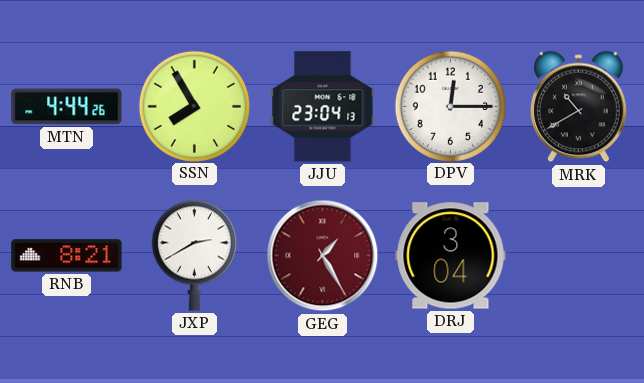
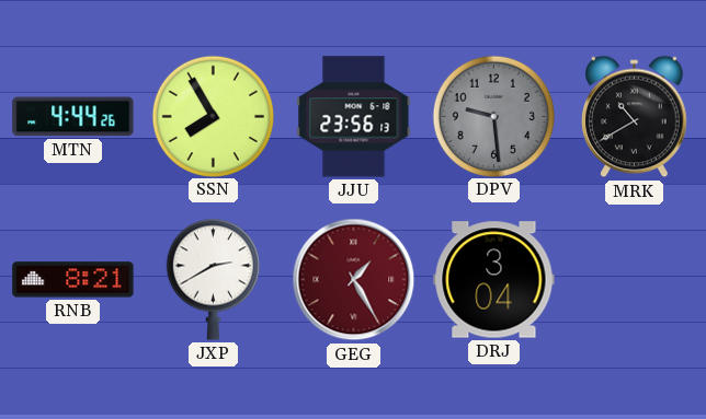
JJU: 23:04 -> 23:56 (354, 117)
DPV: 12:15 -> 9:29 (493, 116)
DPV dial: white -> grey (493, 116)
